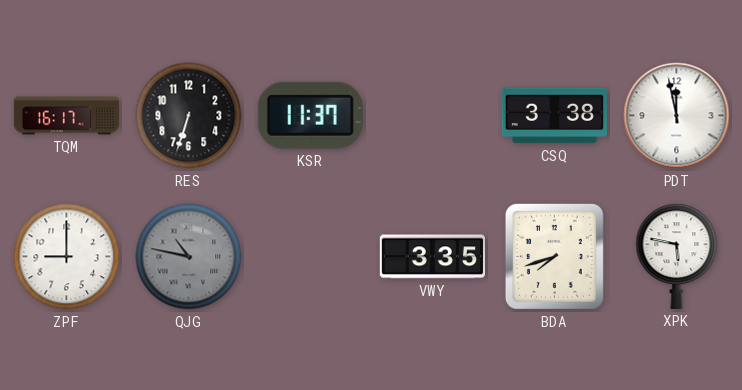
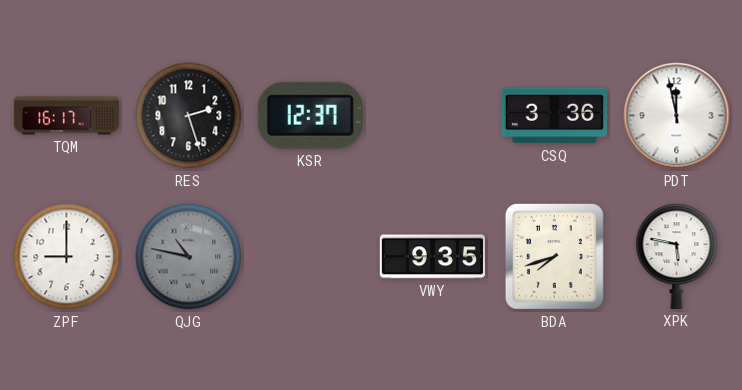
RES: 6:33 -> 2:27 (189, 116)
KSR: 11:37 -> 12:37 (310, 115)
CSQ: 3:38 -> 3:36 (554, 116)
VWY: 3:35 -> 9:35 (432, 257)
